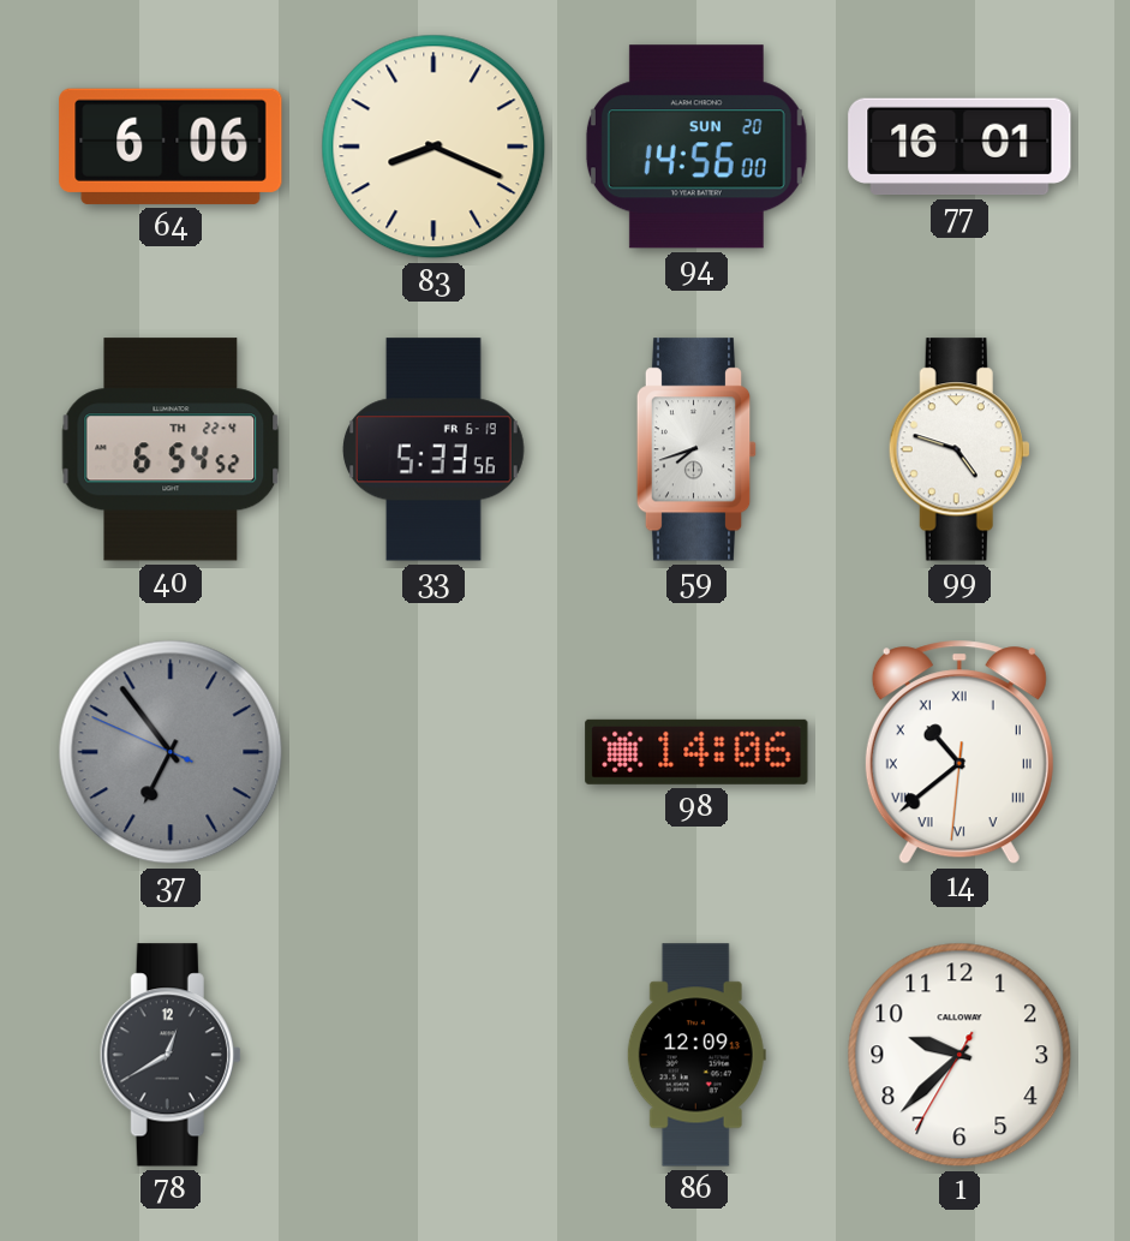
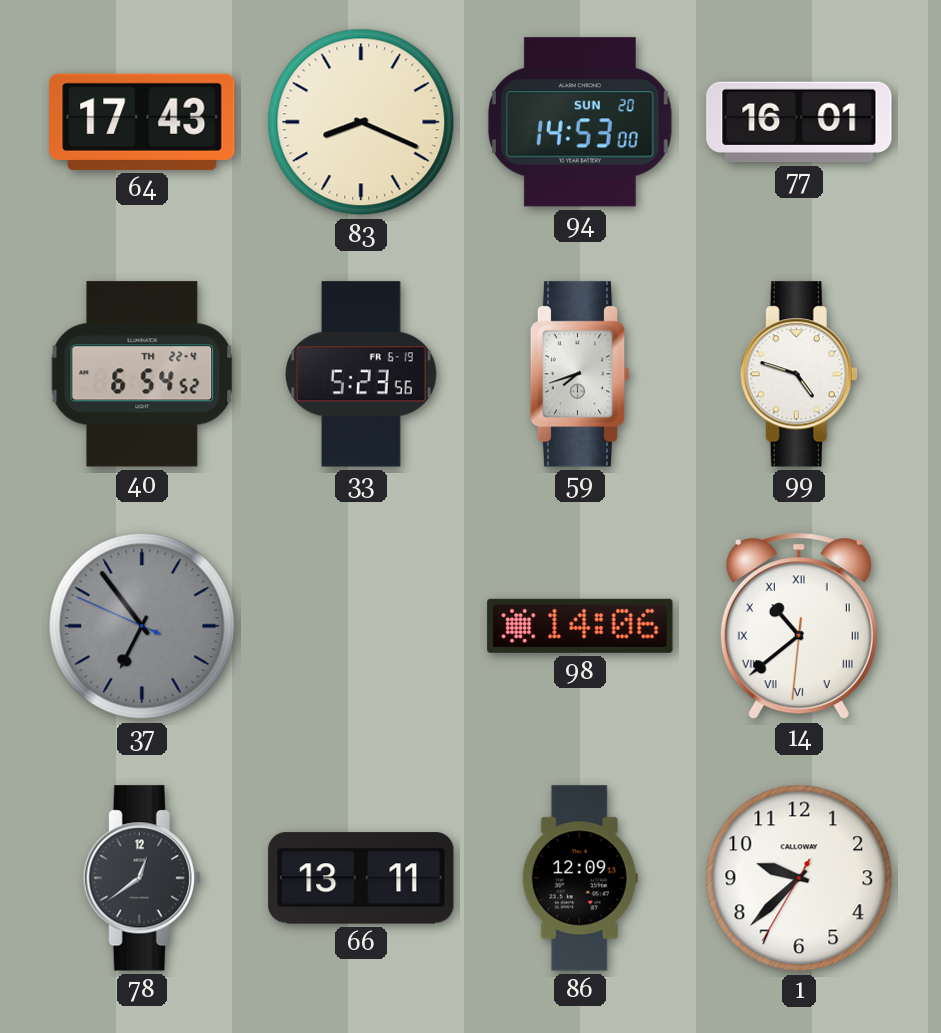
64: 6:06 -> 17:43 (142, 122)
94: 14:56 -> 14:53 (580, 122)
33: 5:33 -> 5:23 (361, 374)
78: 12:40 -> 12:39 (142, 878)
66: none -> 13:11 (361, 878)
